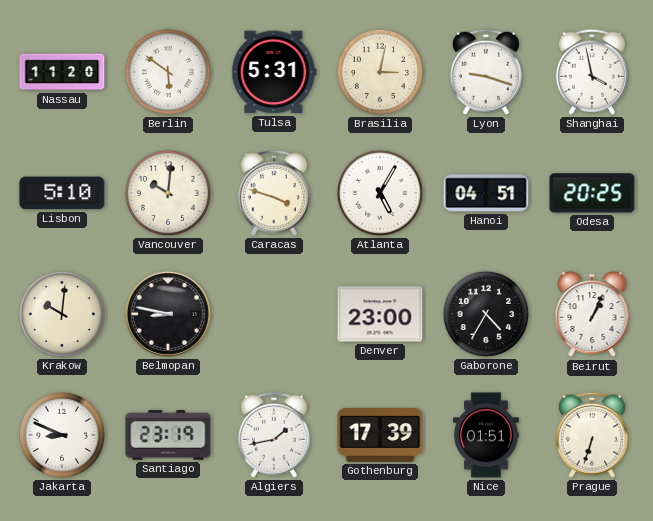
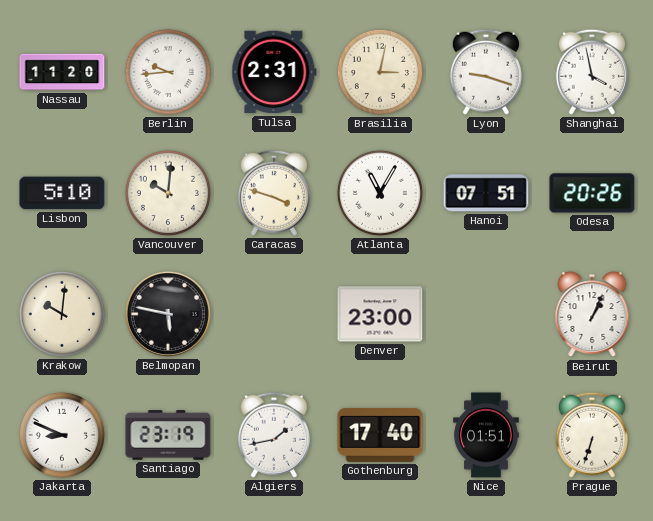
Berlin: 5:51 -> 9:44 (168, 72)
Tulsa: 5:31 -> 2:31 (274, 72)
Atlanta: 5:05 -> 11:05 (380, 193)
Hanoi: 04:51 -> 07:51 (486, 193)
Odesa: 20:25 -> 20:26 (592, 193)
Belmopan: 8:47 -> 5:47 (168, 314)
Gaborone: 4:35 -> none (486, 314)
Gothenburg: 17:39 -> 17:40 (380, 435)
